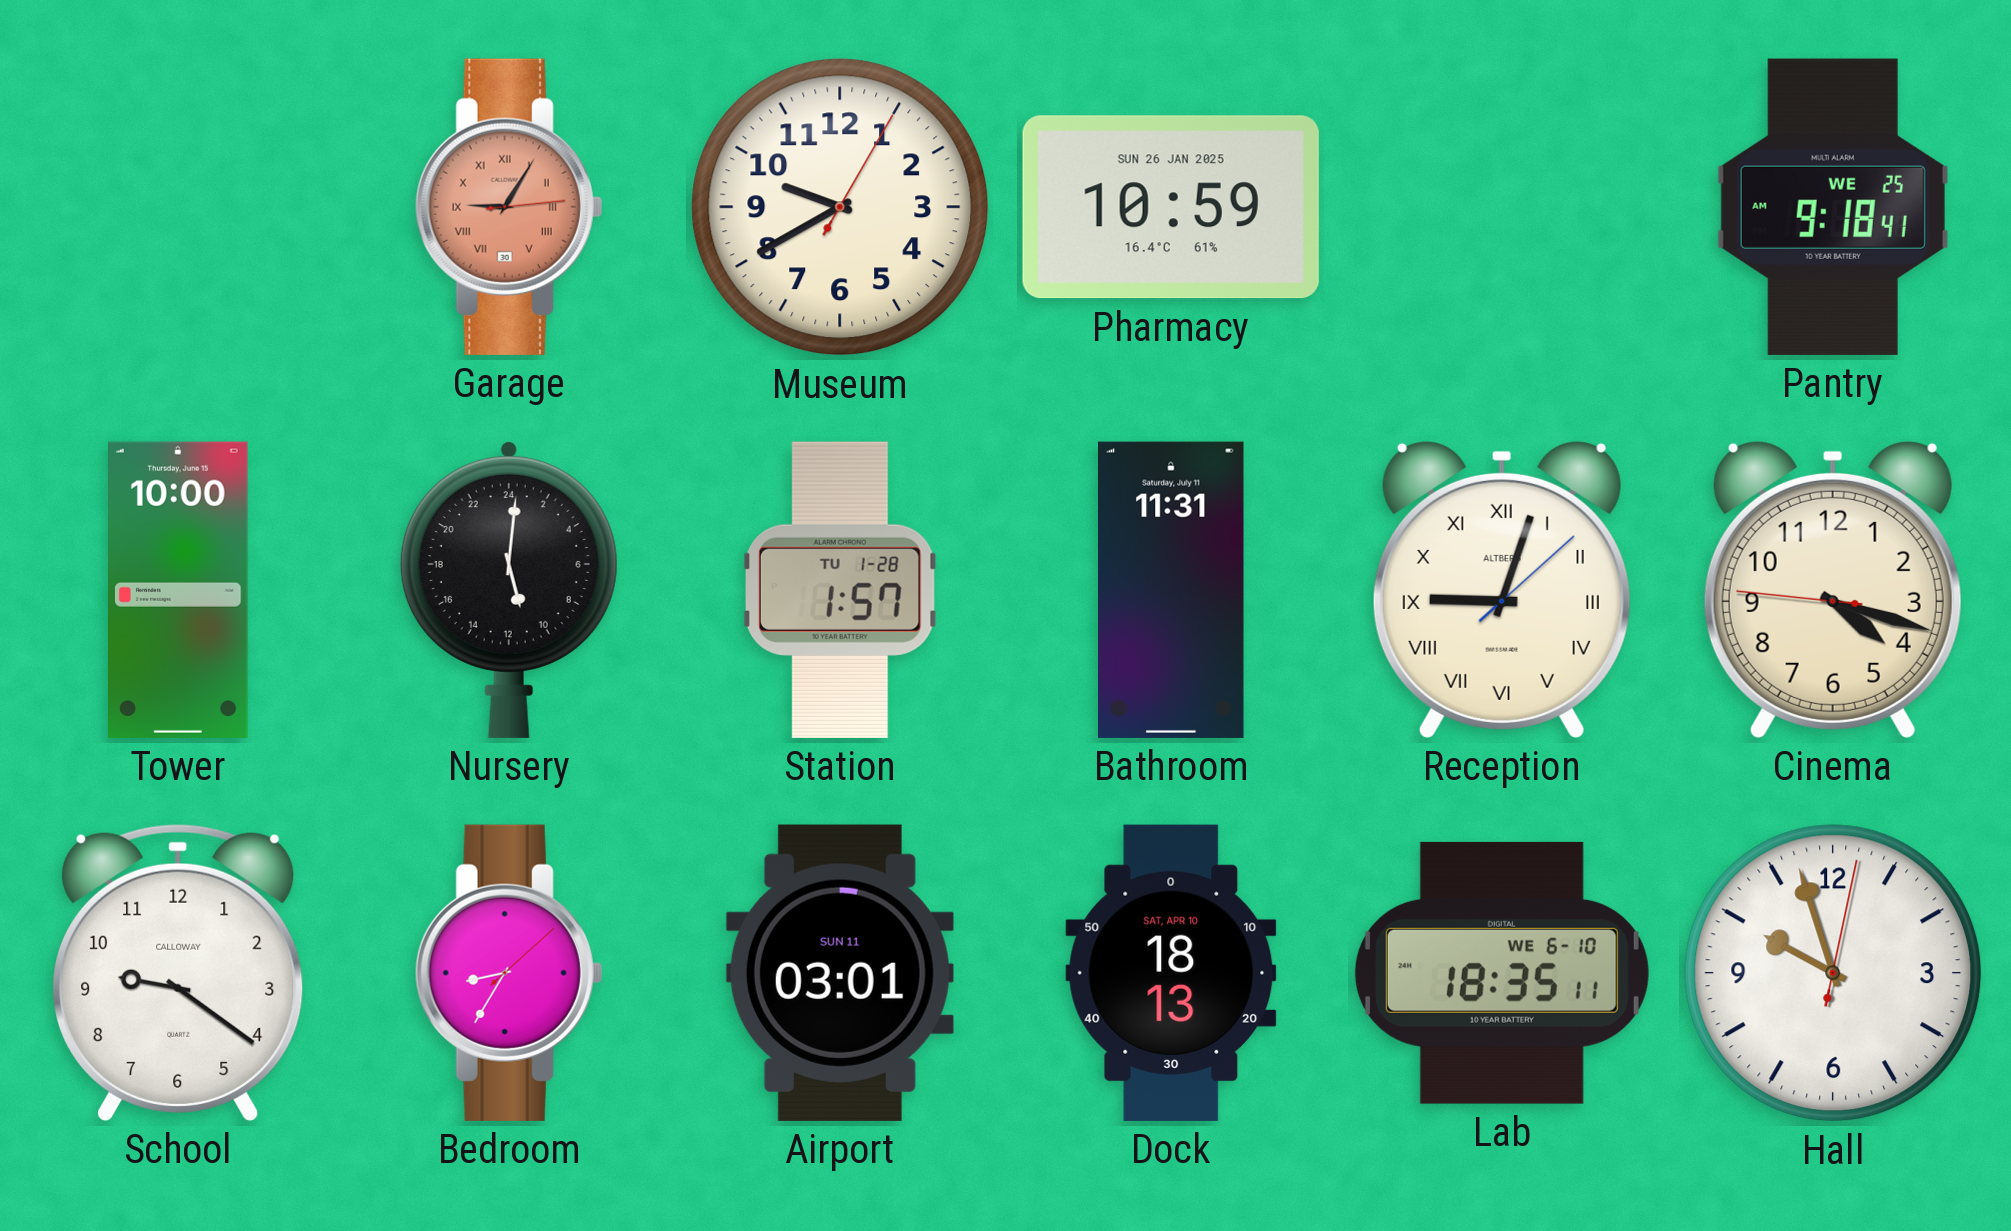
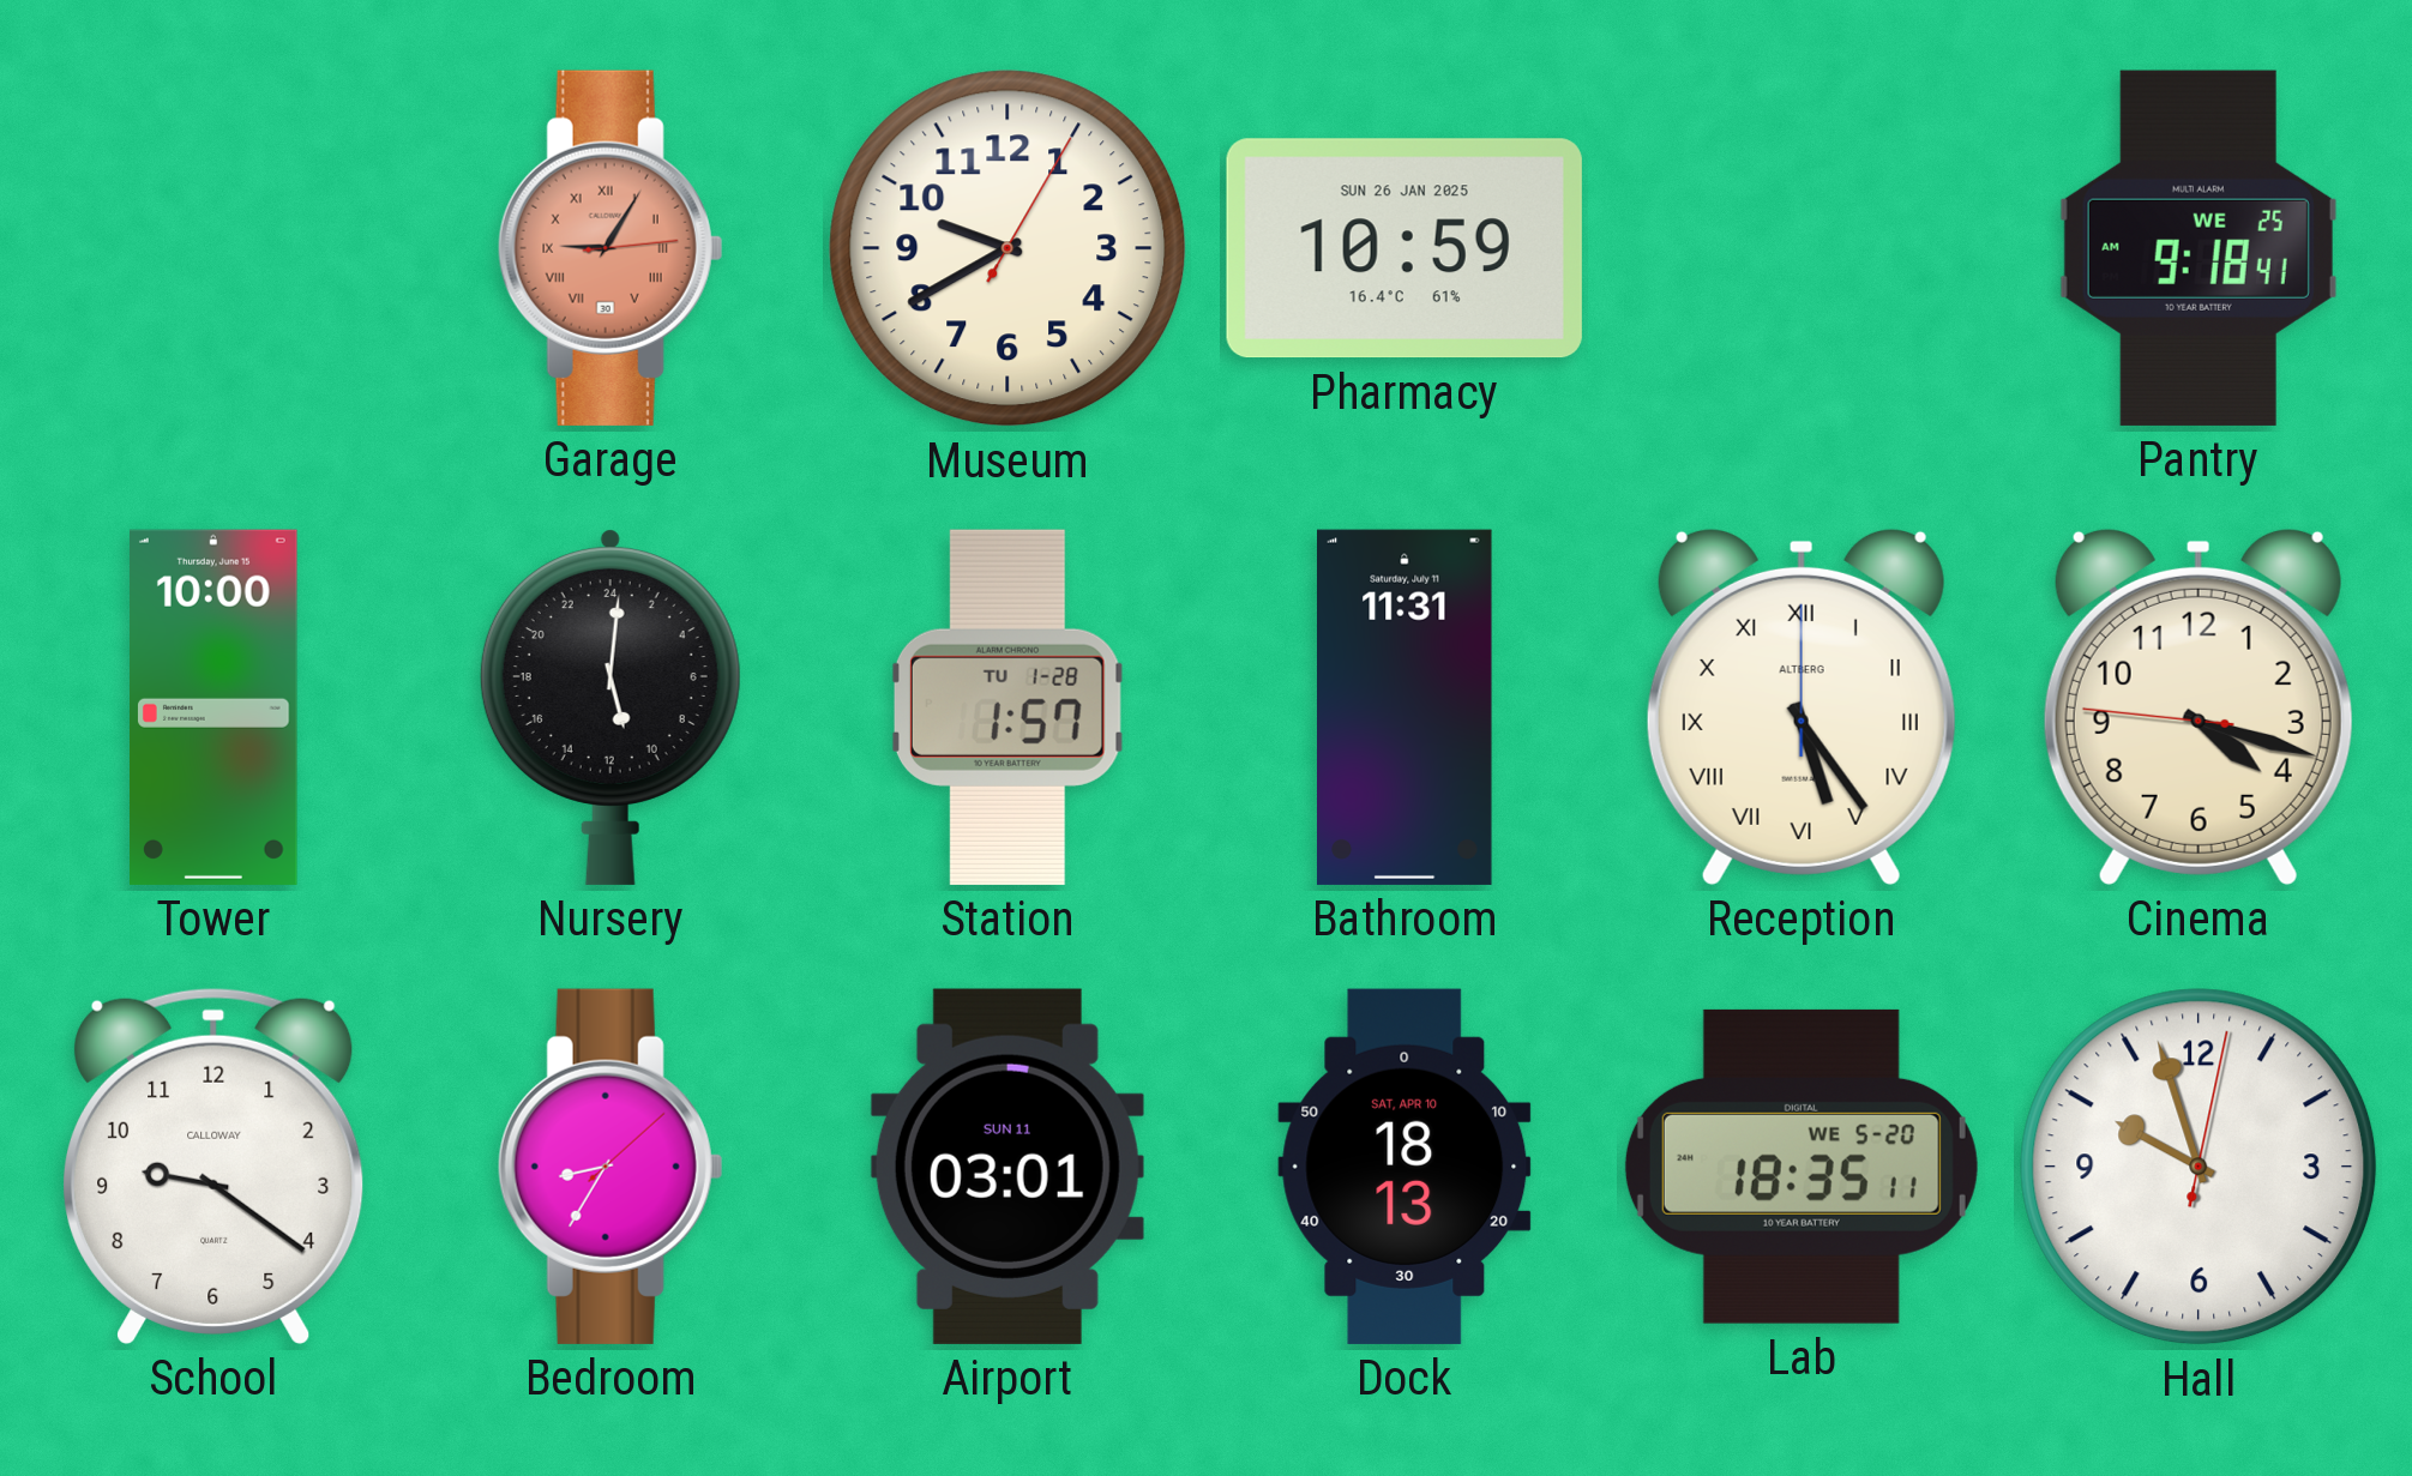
Reception: 9:03 -> 5:24 (1802, 706)
Lab date: WE 6-10 -> WE 5-20 (1802, 1167)
